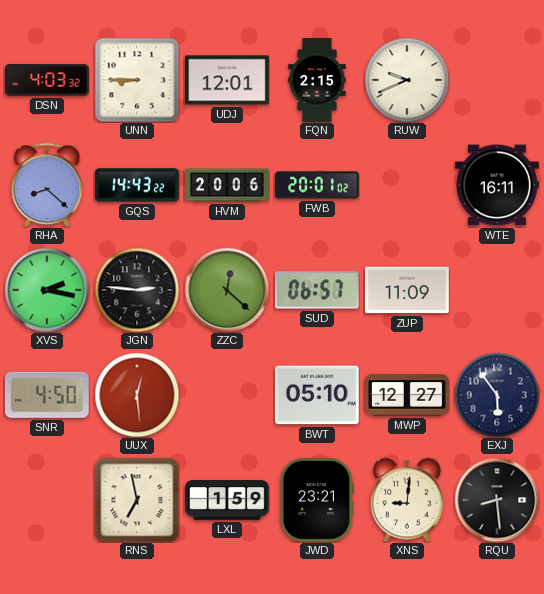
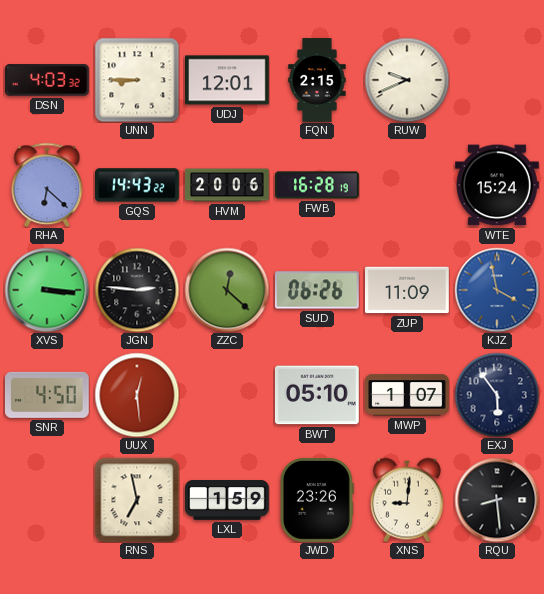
RHA: 8:22 -> 6:22 (47, 185)
FWB: 20:01 -> 16:28 (318, 185)
WTE: 16:11 -> 15:24 (498, 185)
XVS: 2:17 -> 3:16 (47, 290)
SUD: 06:57 -> 06:26 (317, 290)
KJZ: none -> 3:58 (497, 290)
MWP: 12:27 -> 1:07 (408, 395)
JWD: 23:21 -> 23:26 (318, 501)
